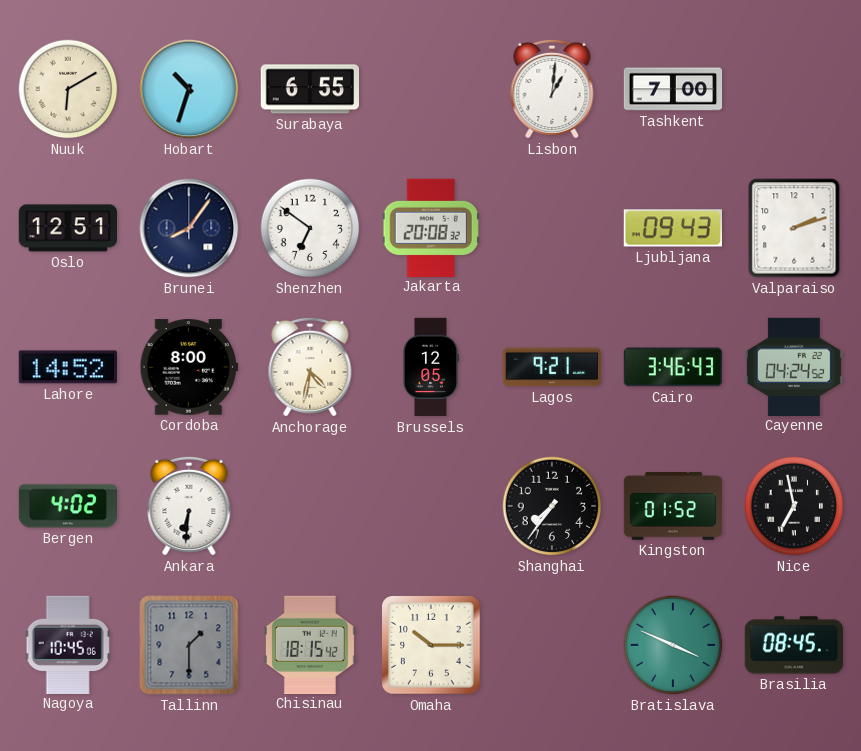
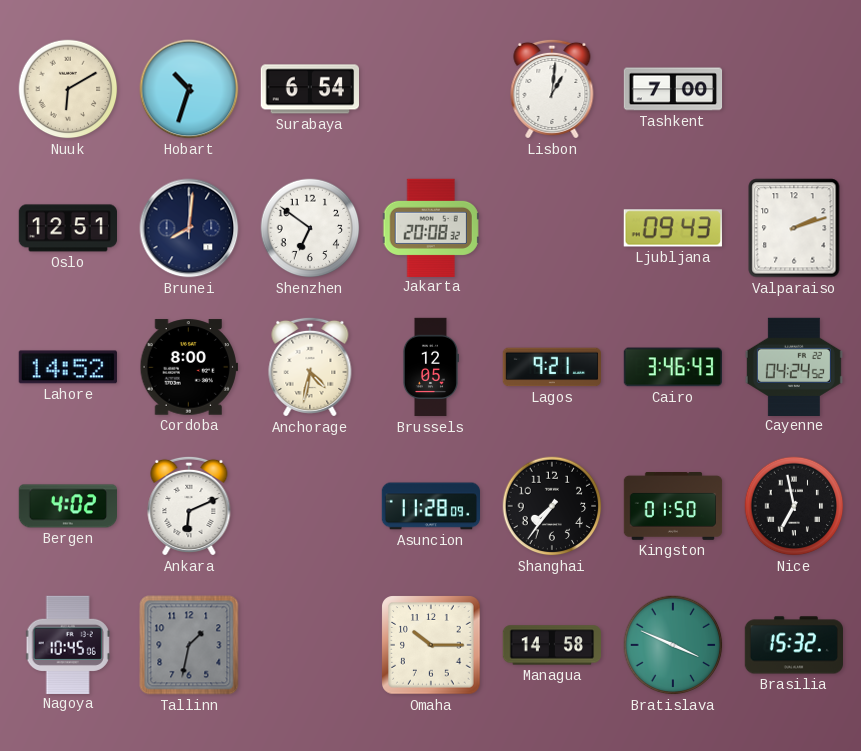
Surabaya: 6:55 -> 6:54 (309, 89)
Brunei: 8:06 -> 8:01 (189, 228)
Ankara: 6:31 -> 6:11 (189, 506)
Asuncion: none -> 11:28 (431, 506)
Kingston: 01:52 -> 01:50 (673, 507)
Tallinn: 1:30 -> 1:32 (189, 645)
Chisinau: 18:15 -> none (310, 644)
Managua: none -> 14:58 (552, 645)
Brasilia: 08:45 -> 15:32 (793, 645)
